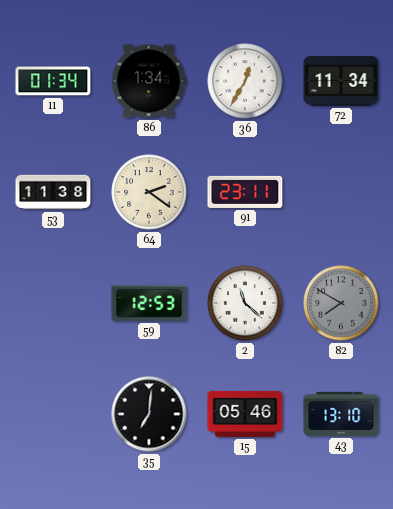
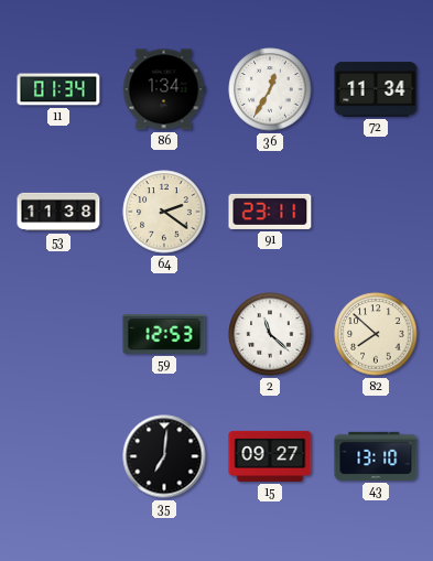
82: 7:50 -> 7:52 (376, 334)
82 dial: grey -> cream (376, 334)
15: 05:46 -> 09:27 (270, 456)
